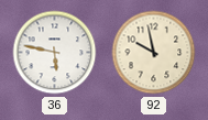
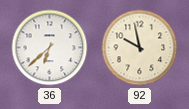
36: 5:47 -> 6:38 (50, 48)
